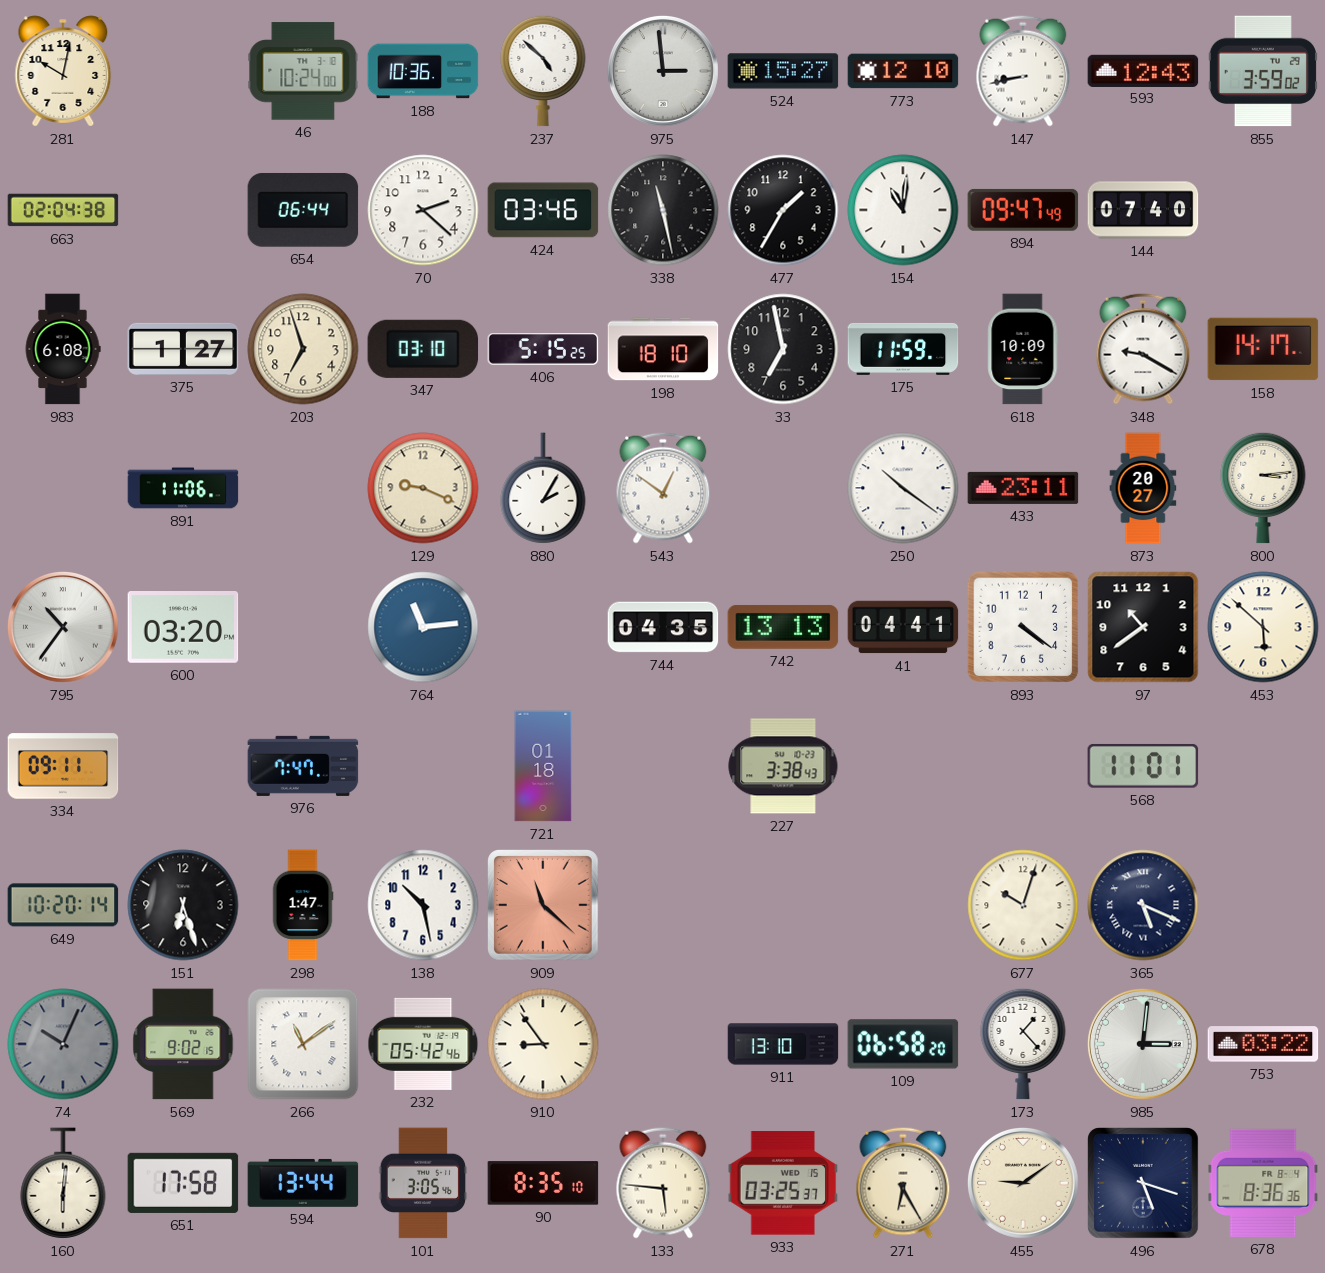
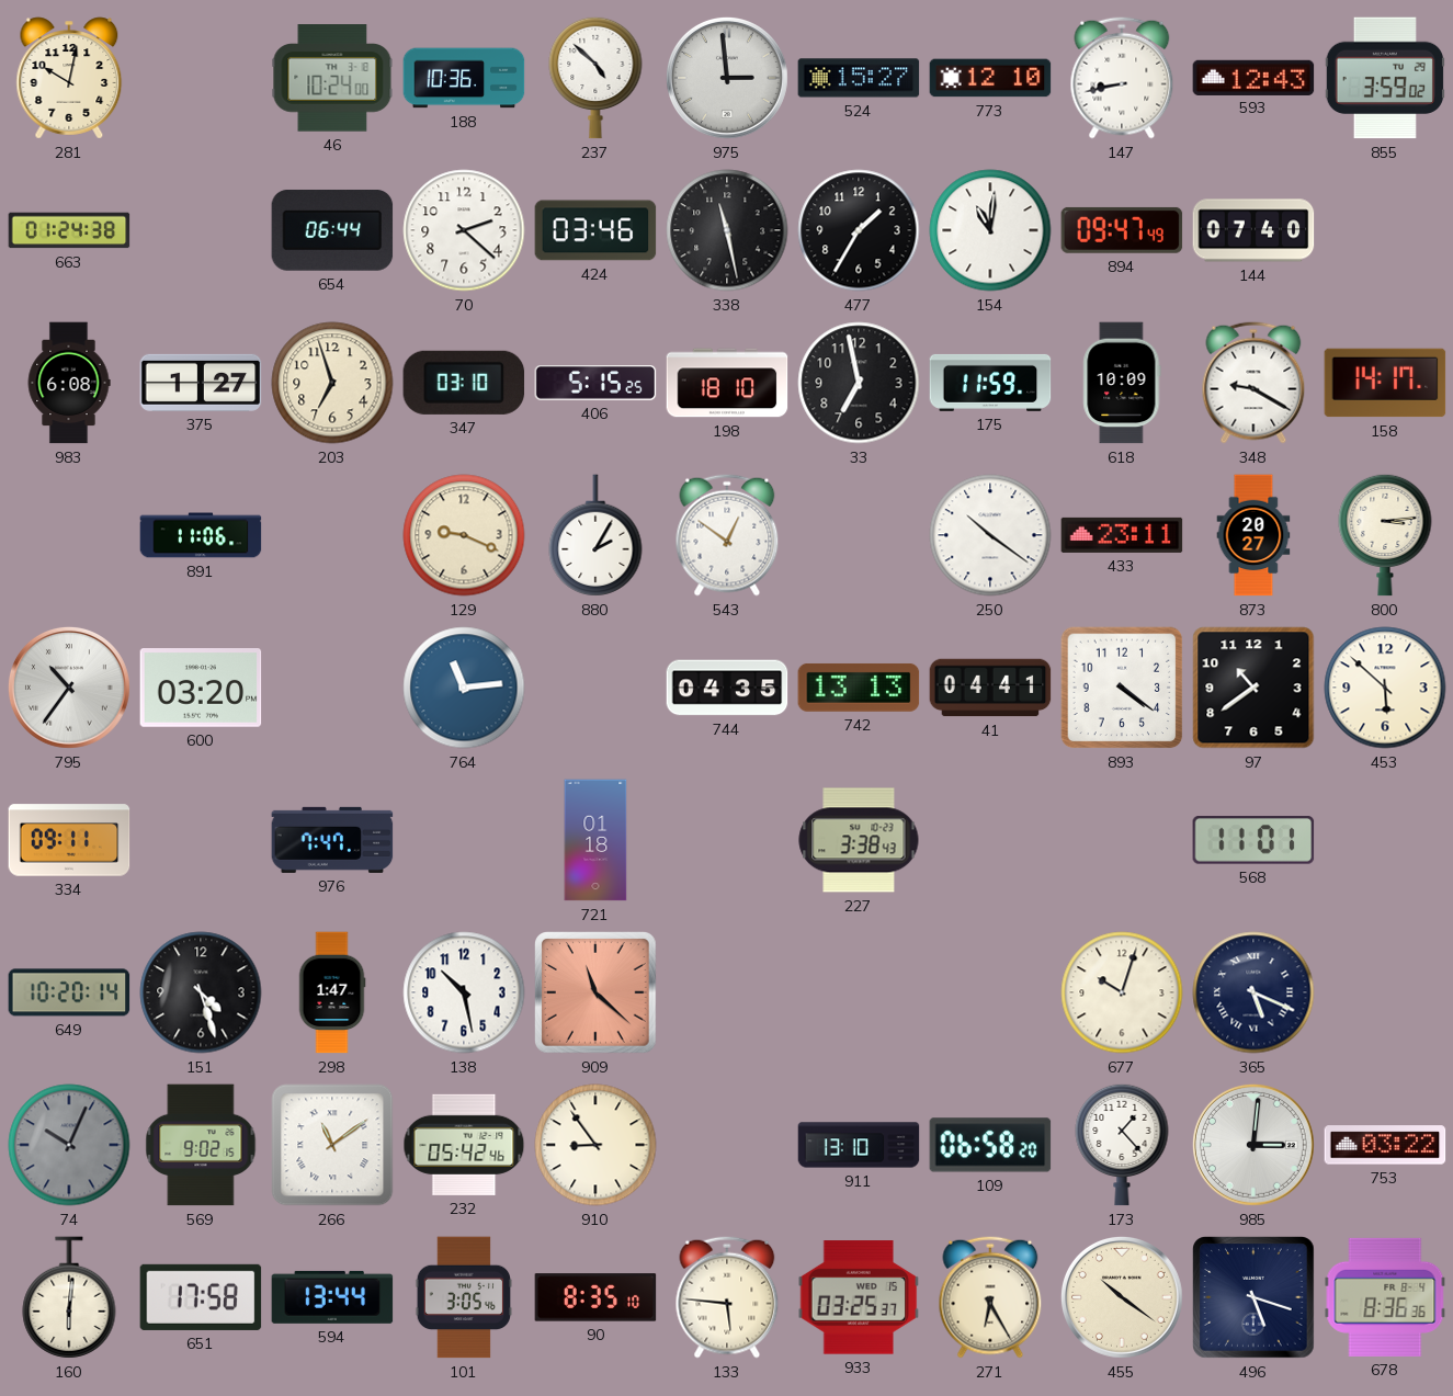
663: 02:04 -> 01:24 (69, 230)
151: 6:27 -> 4:27 (201, 992)
455: 9:09 -> 10:21 (1122, 1297)
